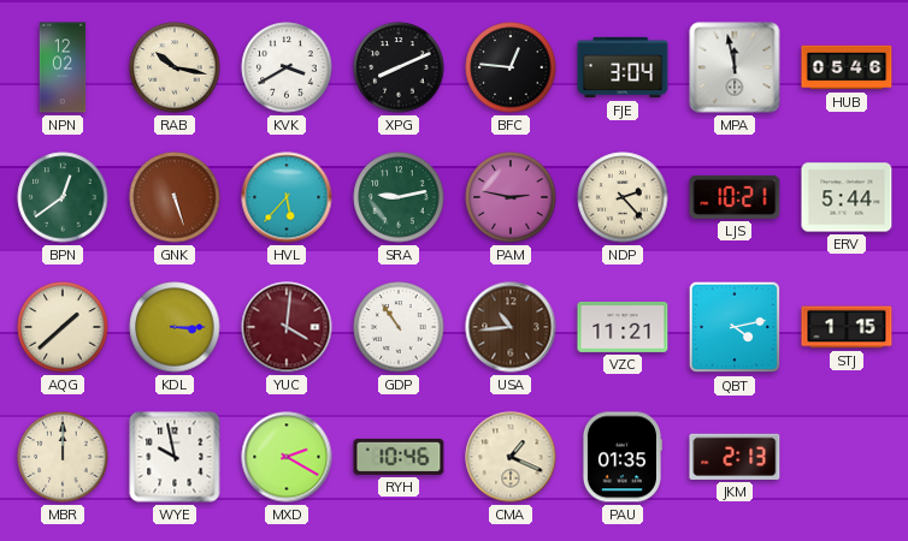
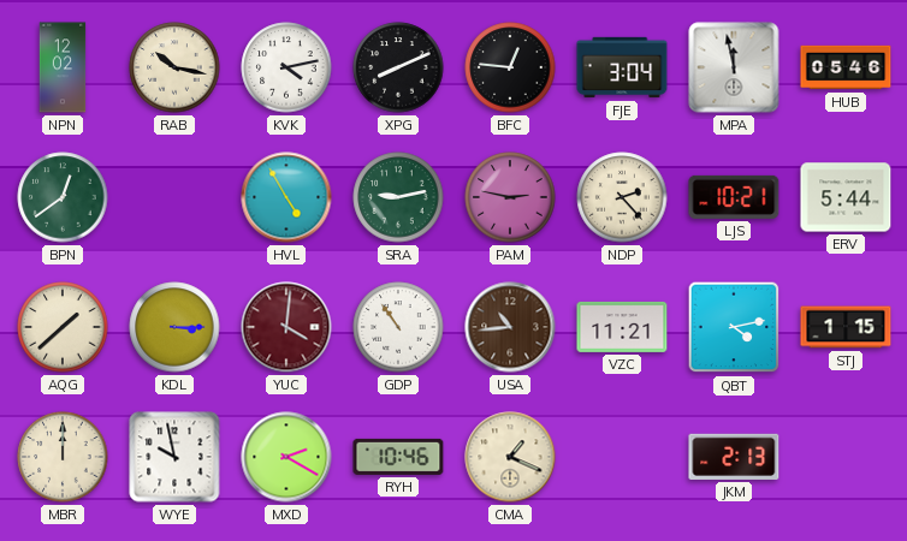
KVK: 3:40 -> 4:13 (286, 67)
GNK: 5:27 -> none (175, 197)
HVL: 5:37 -> 4:55 (286, 197)
PAU: 01:35 -> none (621, 457)
